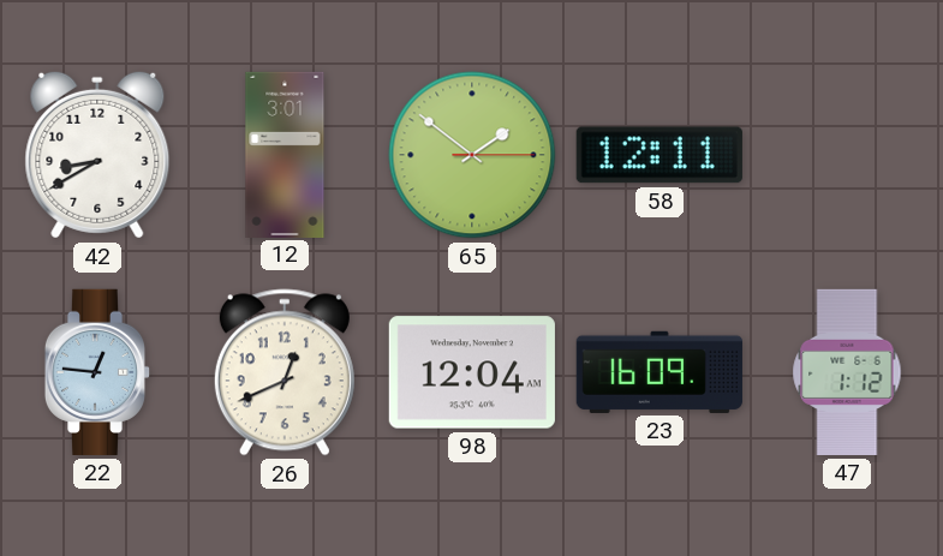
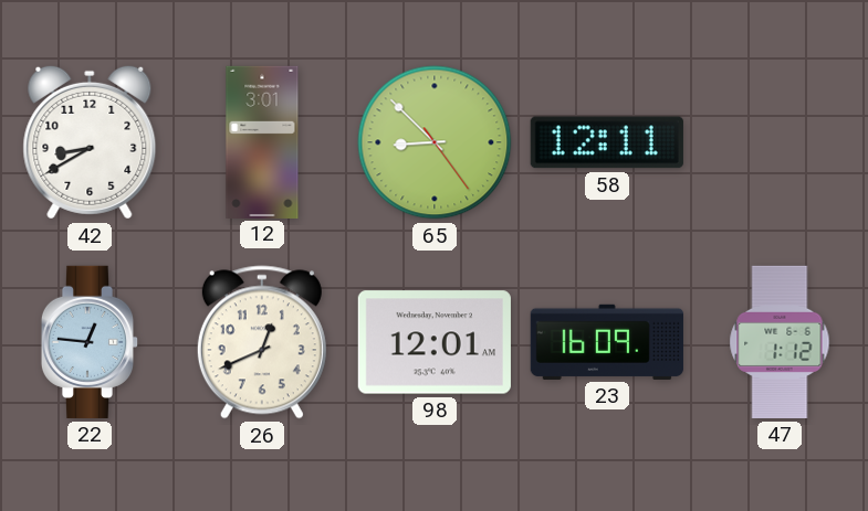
65: 1:51 -> 8:52 (435, 142)
98: 12:04 -> 12:01 (435, 342)
